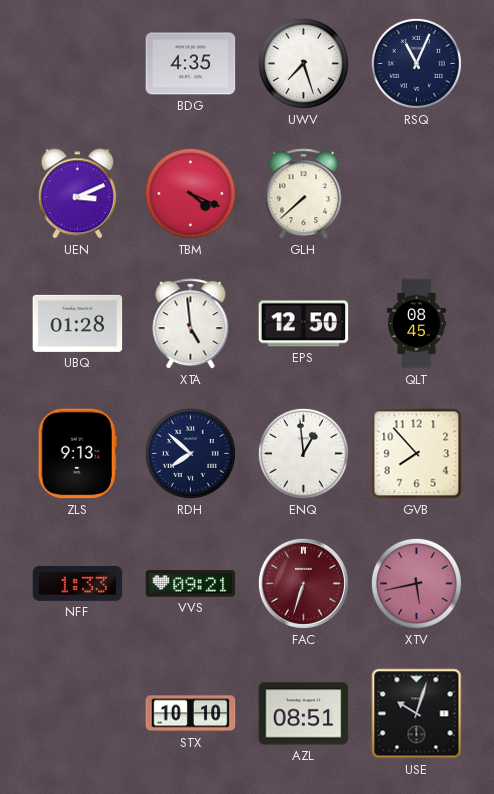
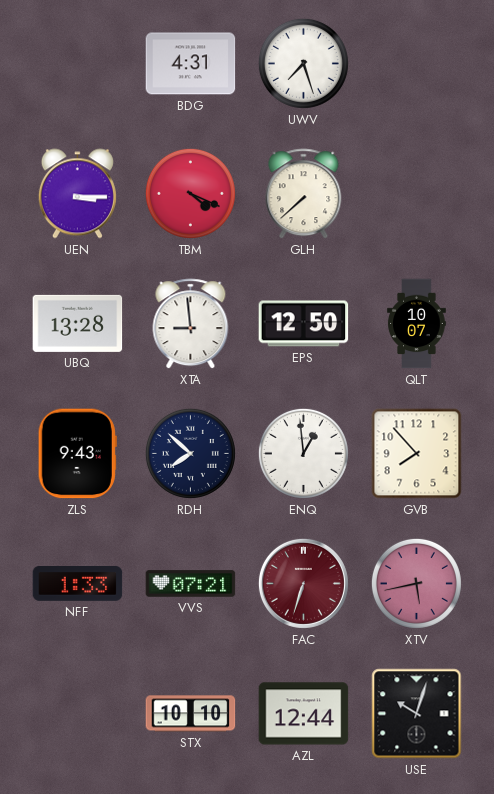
BDG: 4:35 -> 4:31 (191, 64)
RSQ: 11:04 -> none (416, 63)
UEN: 3:11 -> 3:15 (77, 194)
UBQ: 01:28 -> 13:28 (78, 323)
XTA: 4:59 -> 8:59 (191, 324)
QLT: 08:45 -> 10:07 (417, 324)
ZLS: 9:13 -> 9:43 (77, 454)
VVS: 09:21 -> 07:21 (191, 584)
AZL: 08:51 -> 12:44 (304, 714)
